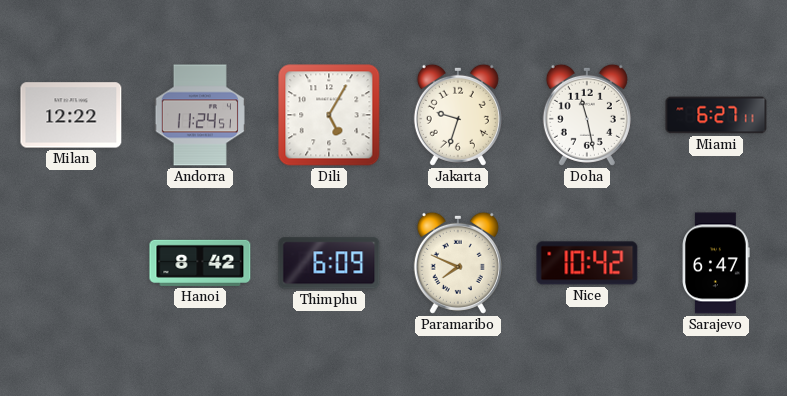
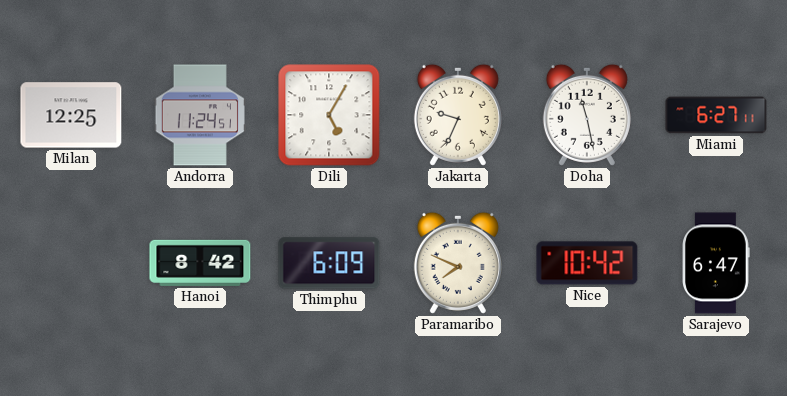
Milan: 12:22 -> 12:25 (71, 115)
Jakarta: 9:33 -> 9:34 (458, 115)
